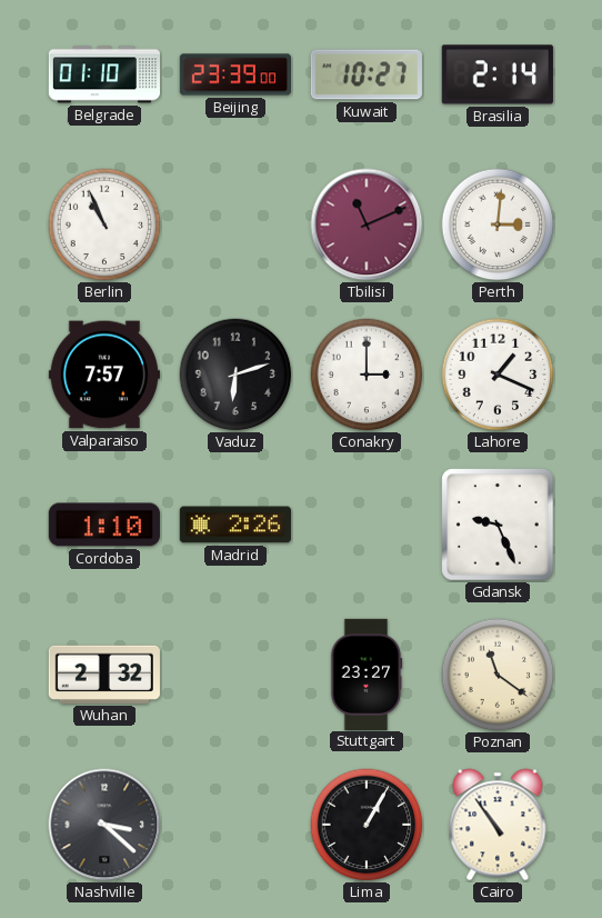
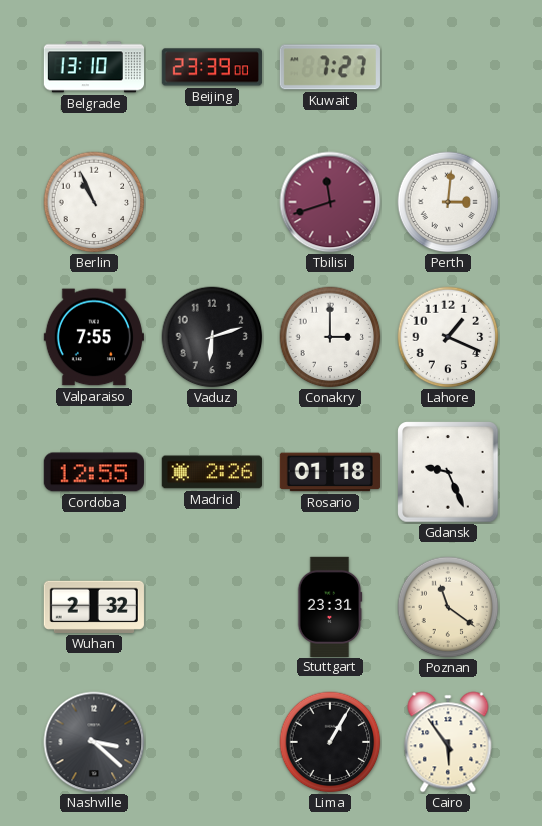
Belgrade: 01:10 -> 13:10 (93, 67)
Kuwait: 10:27 -> 7:27 (330, 67)
Brasilia: 2:14 -> none (498, 74)
Tbilisi: 11:11 -> 11:42 (330, 202)
Valparaiso: 7:57 -> 7:55 (94, 337)
Cordoba: 1:10 -> 12:55 (94, 472)
Rosario: none -> 01:18 (330, 472)
Stuttgart: 23:27 -> 23:31 (330, 606)
Cairo: 10:54 -> 5:54 (448, 742)
